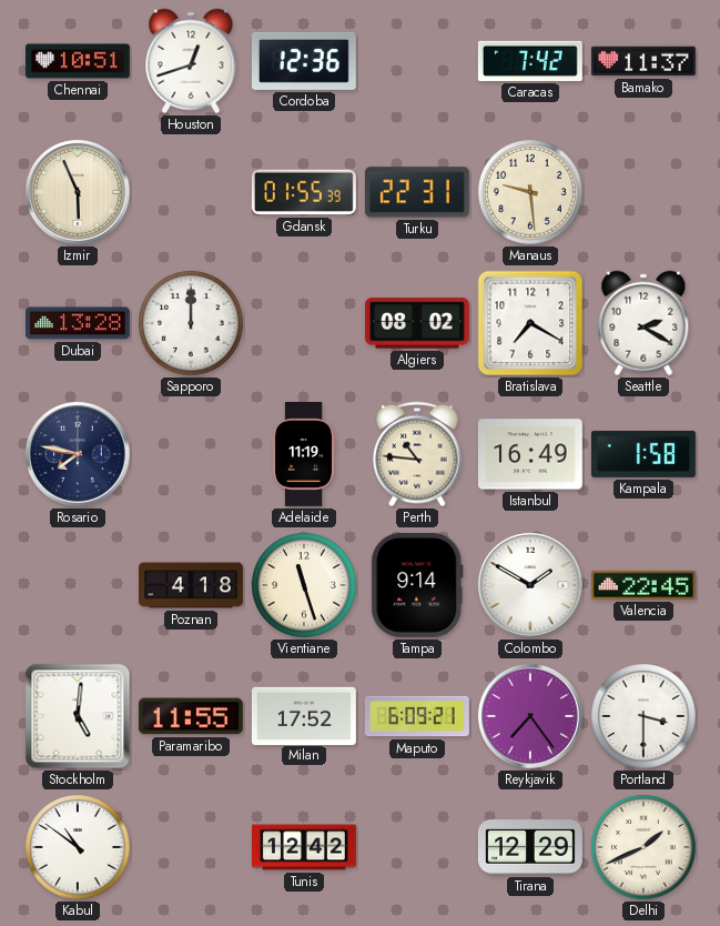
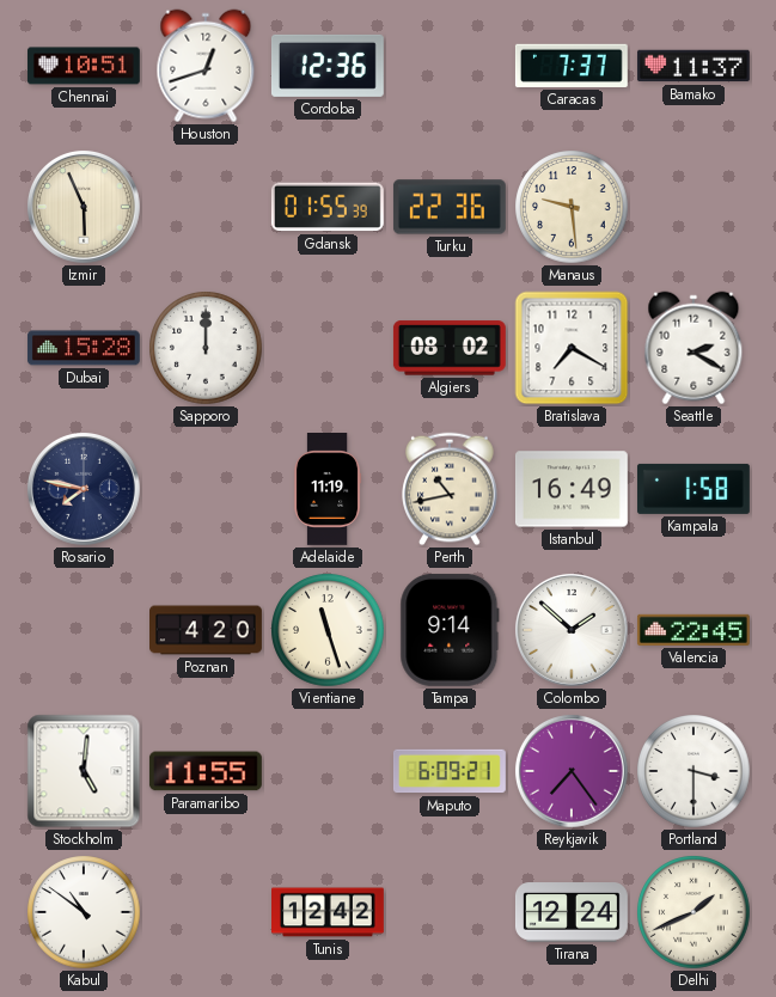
Caracas: 7:42 -> 7:37 (572, 66)
Turku: 22:31 -> 22:36 (450, 207)
Dubai: 13:28 -> 15:28 (84, 348)
Perth: 10:46 -> 10:43 (450, 489)
Poznan: 4:18 -> 4:20 (207, 630)
Colombo: 1:50 -> 1:52 (573, 631)
Milan: 17:52 -> none (304, 715)
Tirana: 12:29 -> 12:24 (572, 912)
